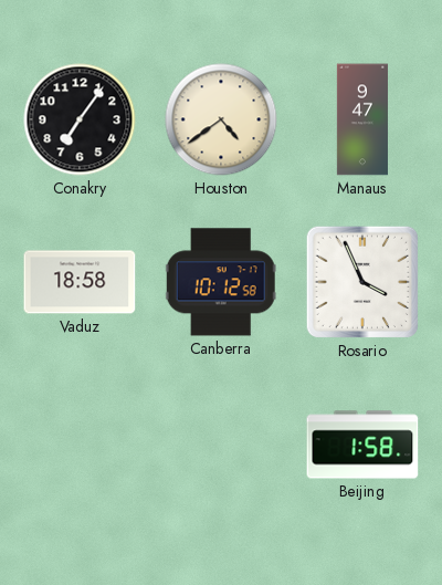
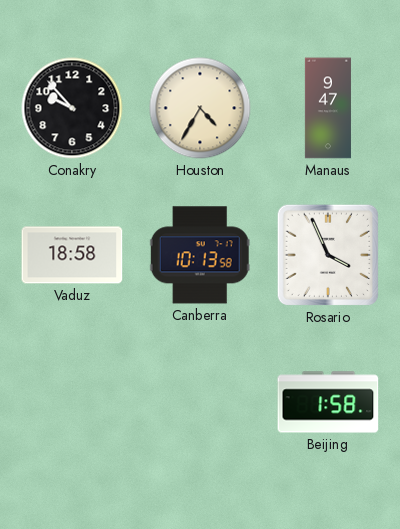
Conakry: 7:06 -> 9:53 (72, 108)
Houston: 4:39 -> 4:35 (200, 108)
Canberra: 10:12 -> 10:13 (200, 255)
